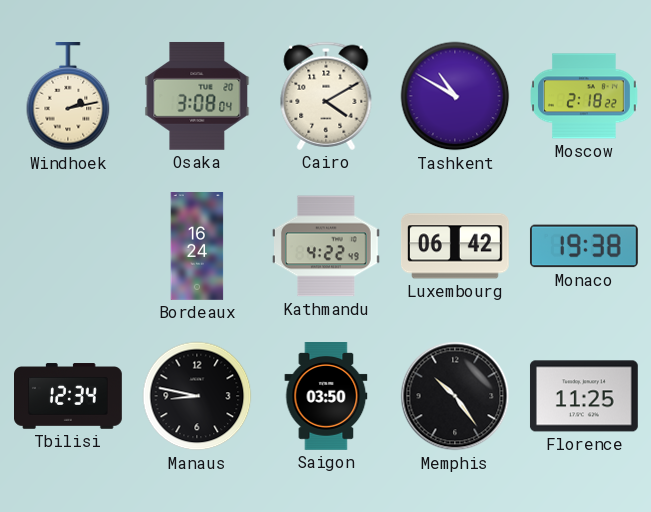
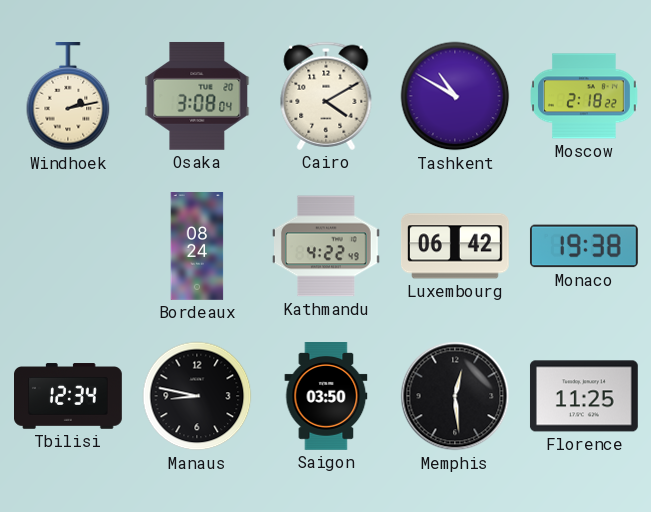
Bordeaux: 16:24 -> 08:24 (197, 247)
Memphis: 10:24 -> 12:29 (455, 396)
